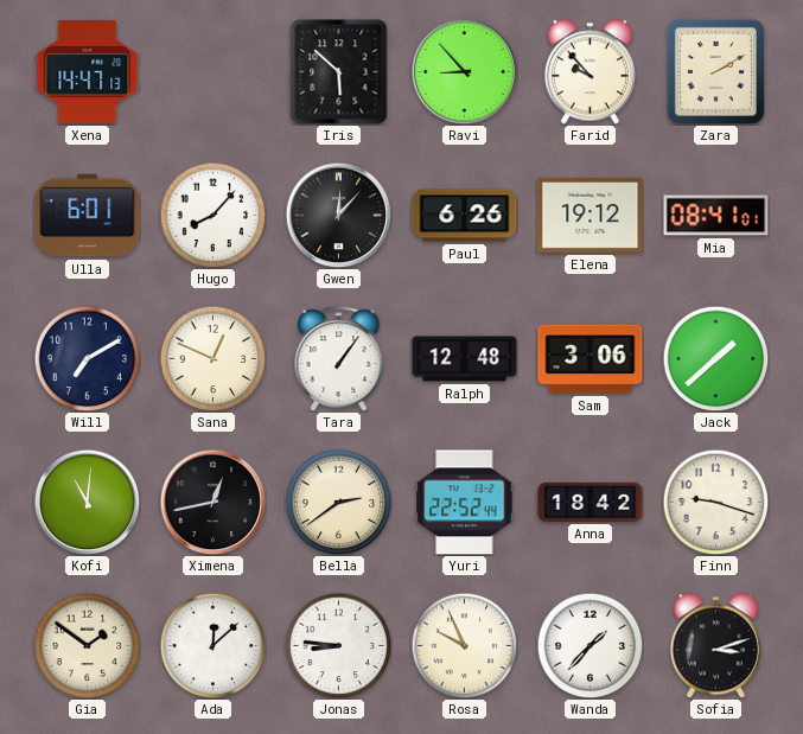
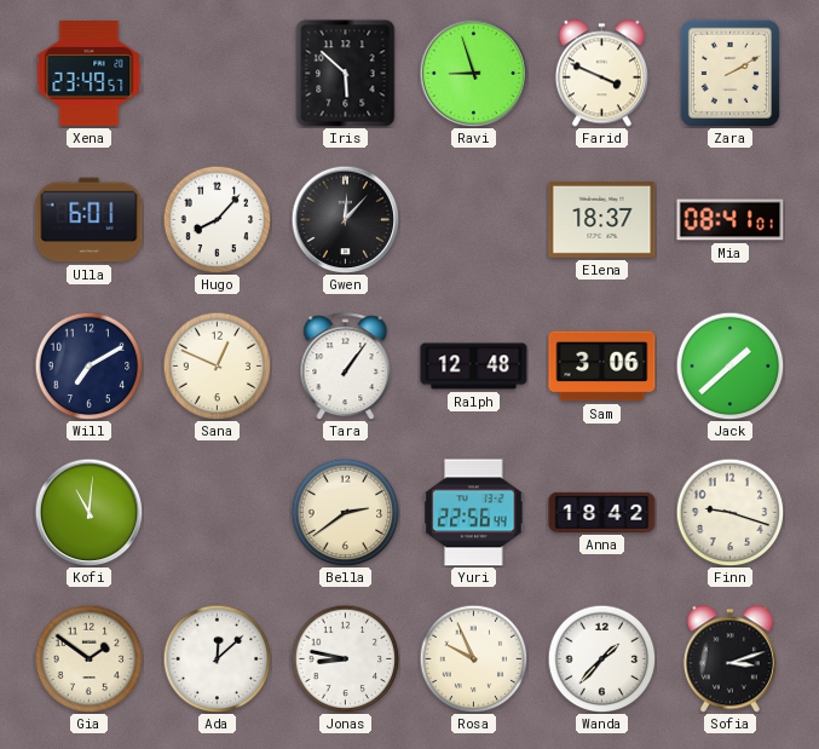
Xena: 14:47 -> 23:49 (90, 73)
Ravi: 8:53 -> 8:57 (473, 73)
Farid: 9:53 -> 3:49 (601, 74)
Paul: 6:26 -> none (465, 216)
Elena: 19:12 -> 18:37 (602, 219)
Ximena: 12:43 -> none (212, 502)
Yuri: 22:52 -> 22:56 (474, 513)
Jonas: 8:46 -> 8:47 (345, 658)
